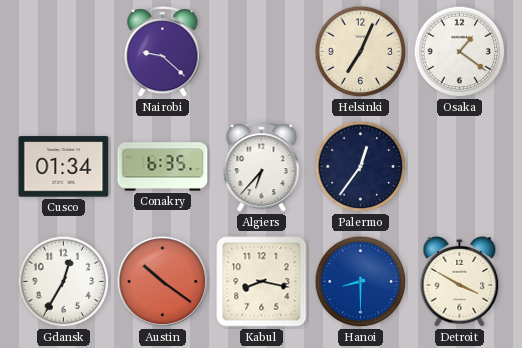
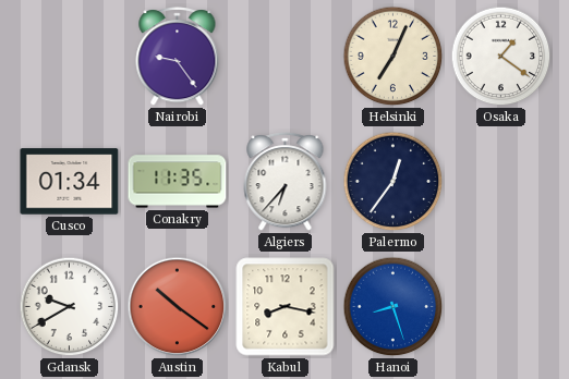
Nairobi: 9:22 -> 9:24 (178, 57)
Conakry: 6:35 -> 11:35 (178, 182)
Gdansk: 12:35 -> 9:40 (70, 307)
Hanoi: 8:30 -> 8:27 (394, 307)
Detroit: 3:50 -> none (460, 282)
